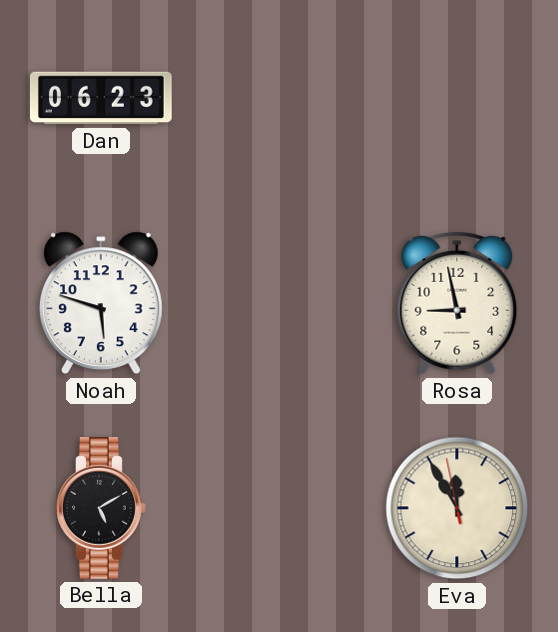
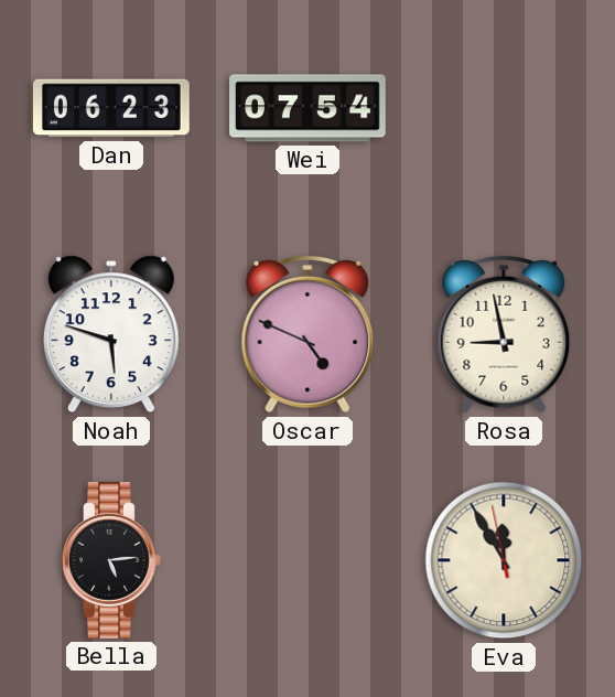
Wei: none -> 07:54 (309, 108)
Oscar: none -> 4:49 (307, 334)
Bella: 5:10 -> 5:14 (112, 560)
